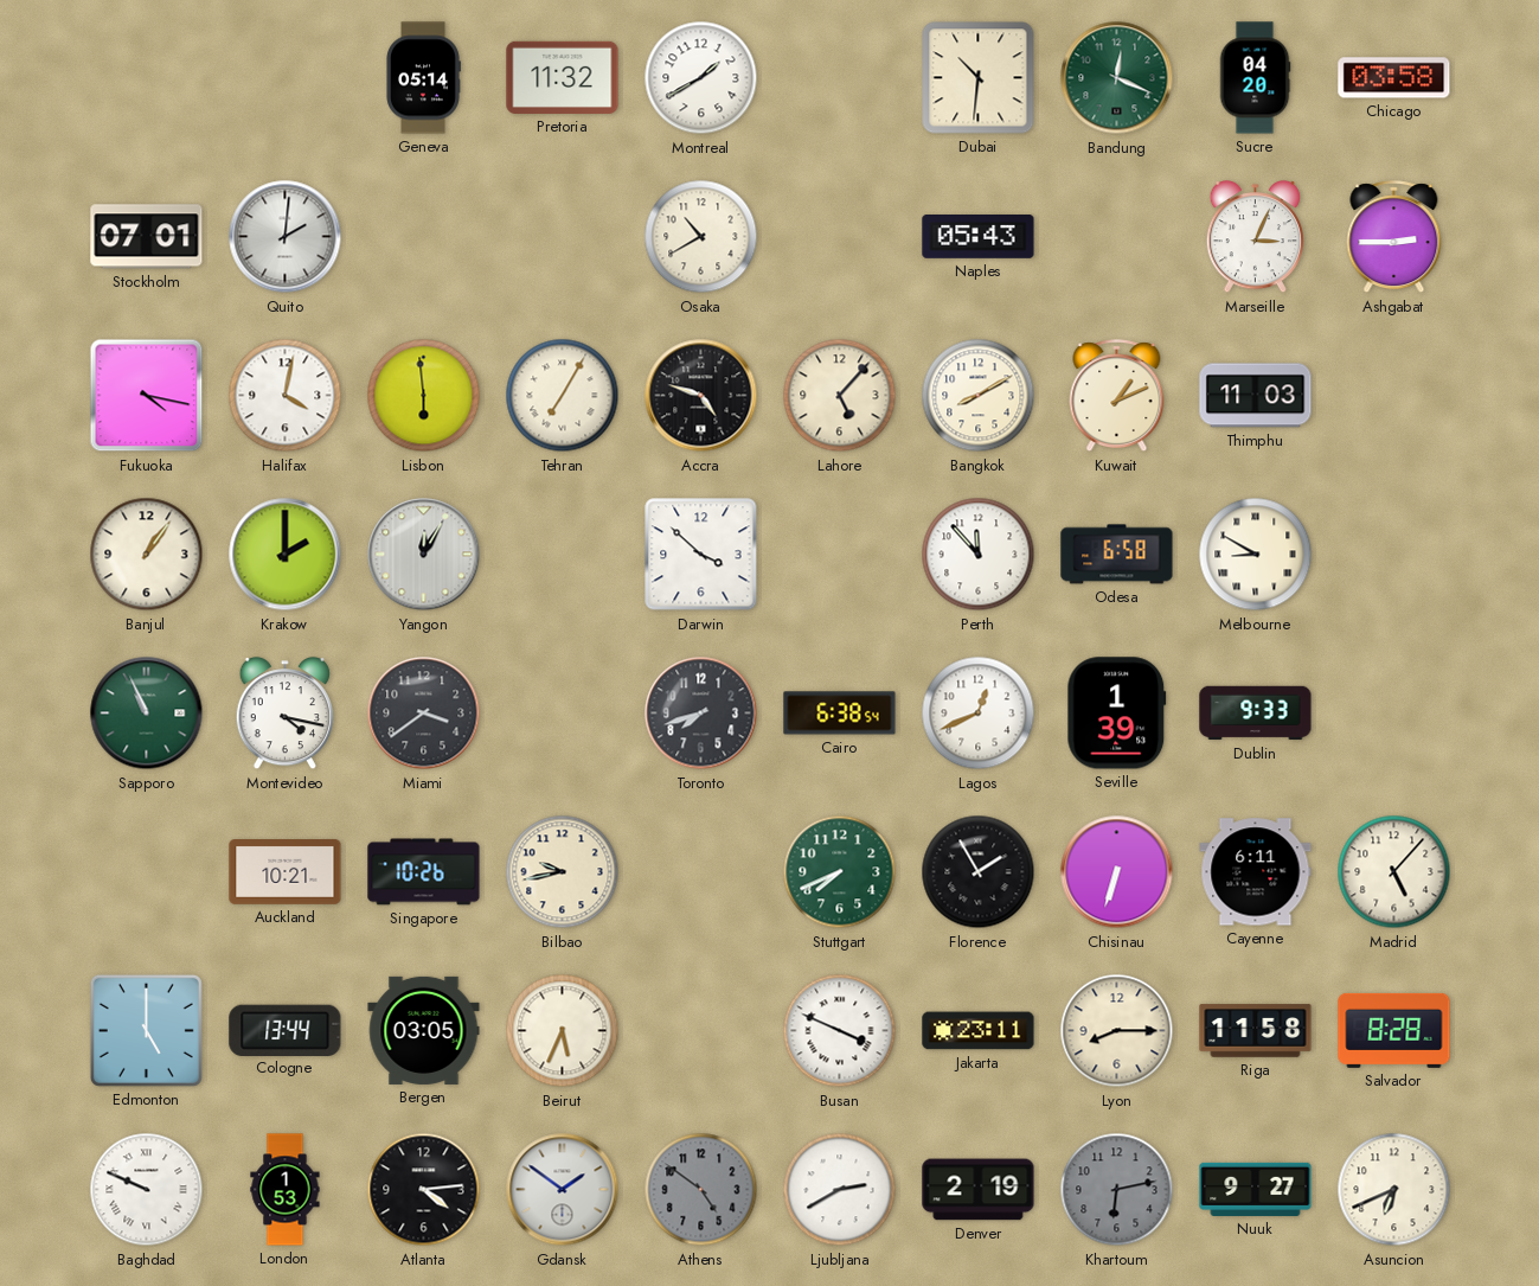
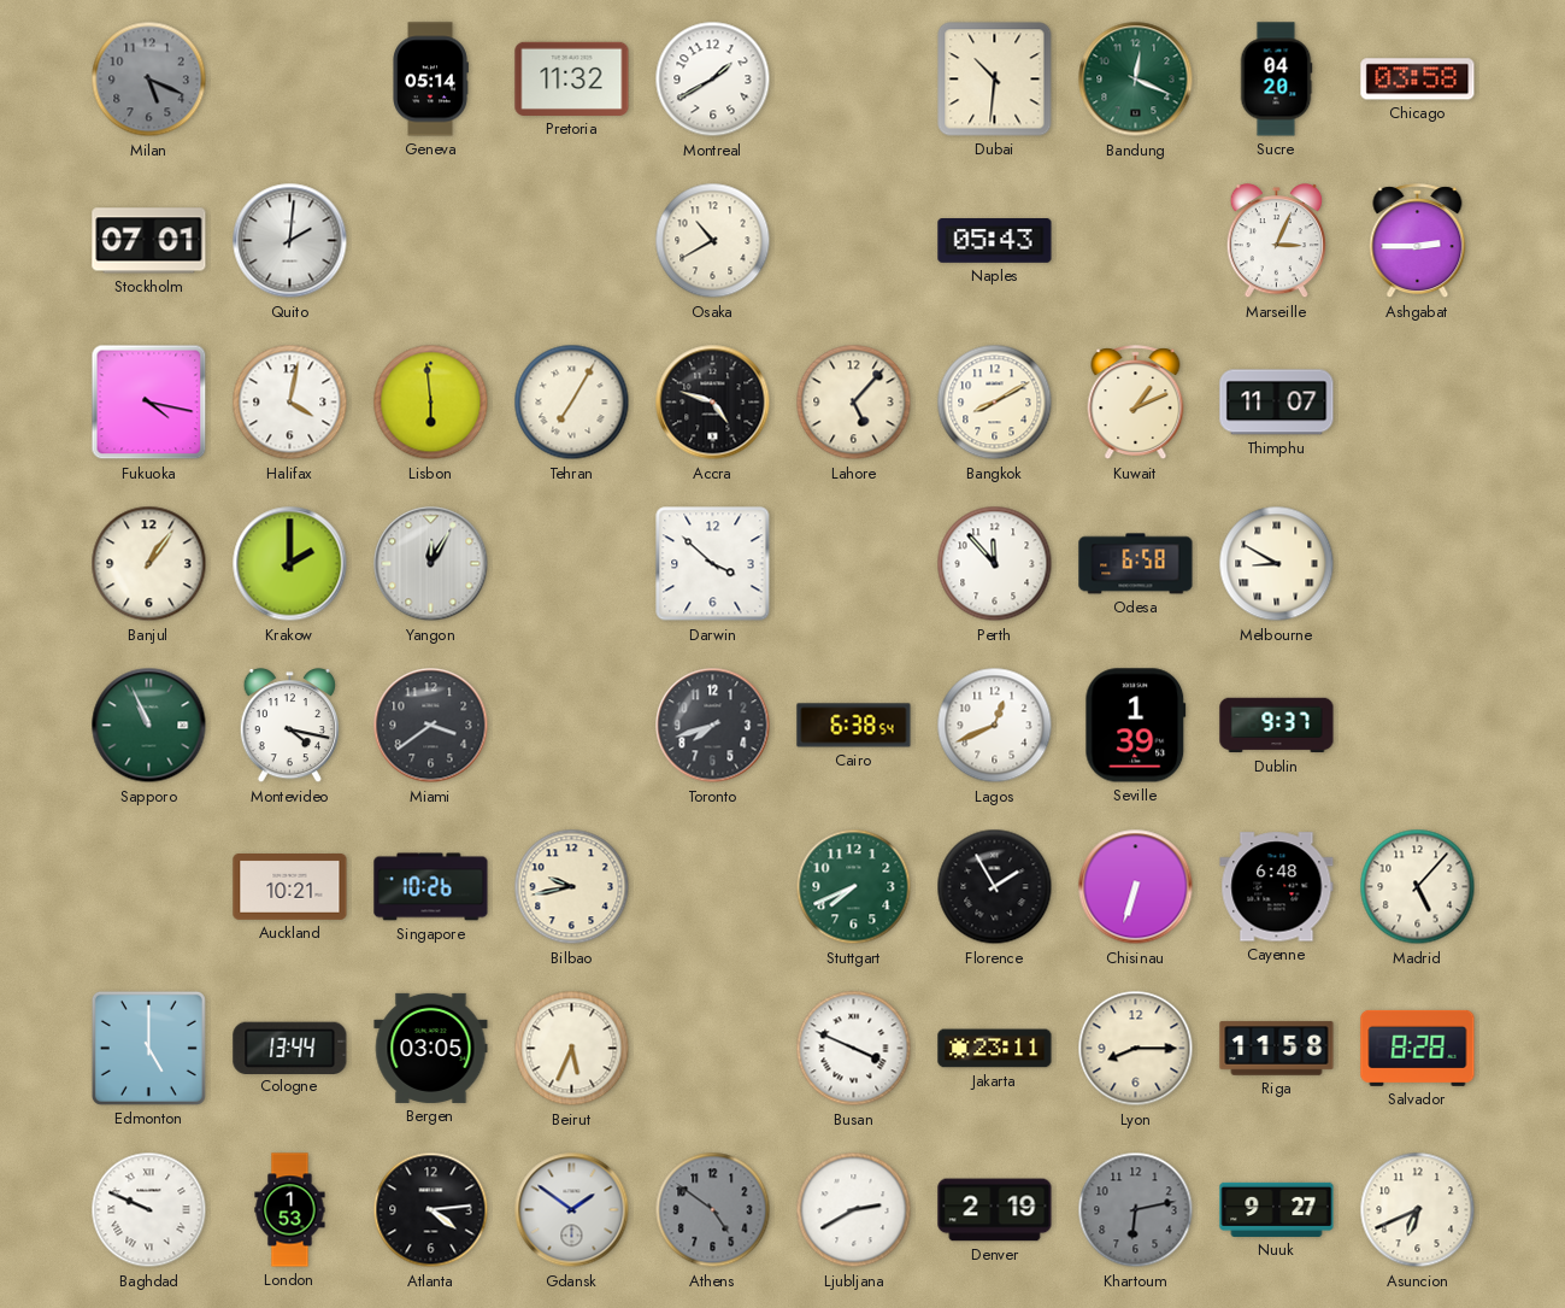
Milan: none -> 5:19 (149, 80)
Thimphu: 11:03 -> 11:07 (1277, 403)
Dublin: 9:33 -> 9:37 (1277, 726)
Cayenne: 6:11 -> 6:48 (1277, 887)
